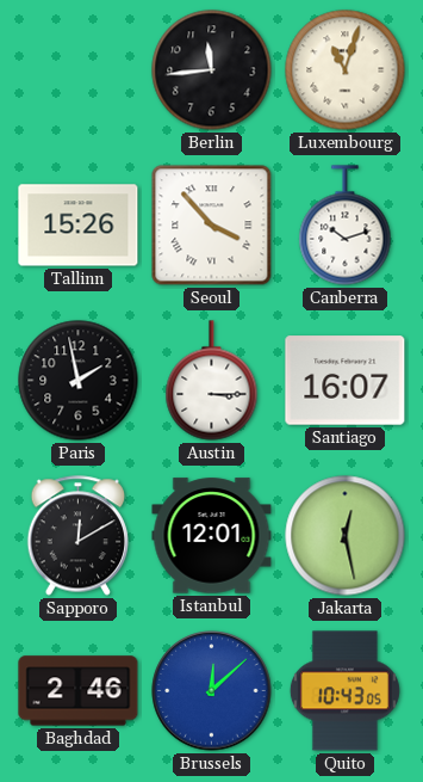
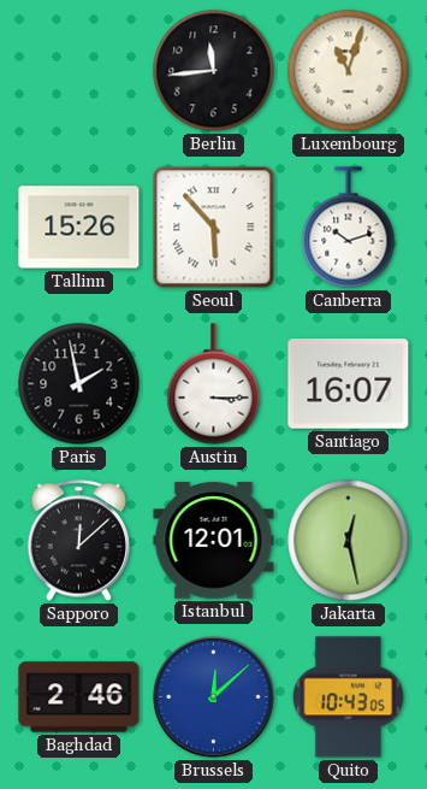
Seoul: 3:53 -> 5:53 (214, 228)
Sapporo: 12:10 -> 12:08 (79, 541)
